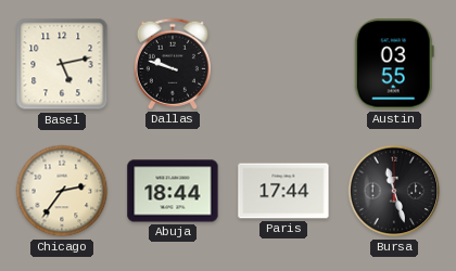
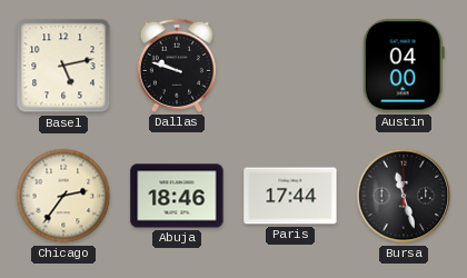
Austin: 03:55 -> 04:00 (404, 66)
Abuja: 18:44 -> 18:46 (177, 196)
